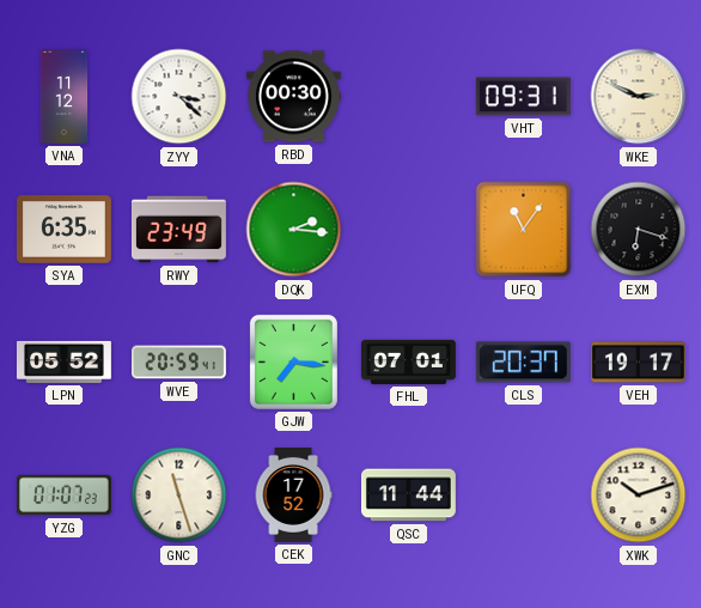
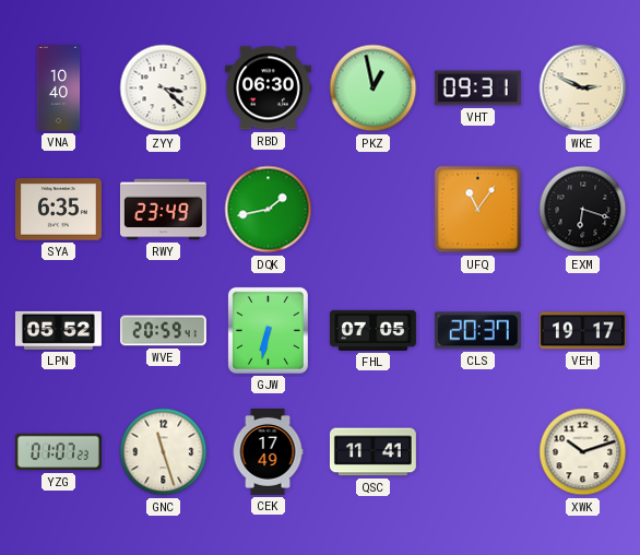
VNA: 11:12 -> 10:40 (59, 88)
RBD: 00:30 -> 06:30 (268, 88)
PKZ: none -> 12:58 (374, 88)
DQK: 2:16 -> 1:43 (269, 210)
GJW: 7:16 -> 6:32 (268, 330)
FHL: 07:01 -> 07:05 (372, 330)
CEK: 17:52 -> 17:49 (268, 451)
QSC: 11:44 -> 11:41 (372, 452)
